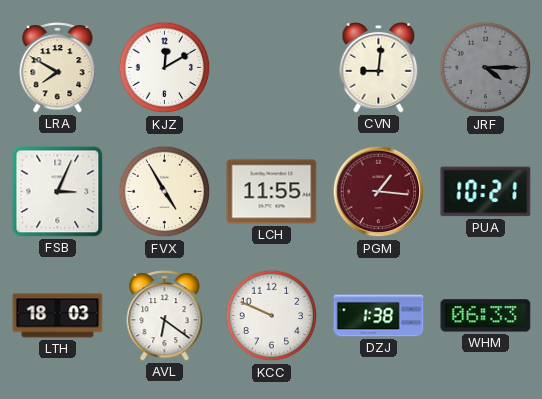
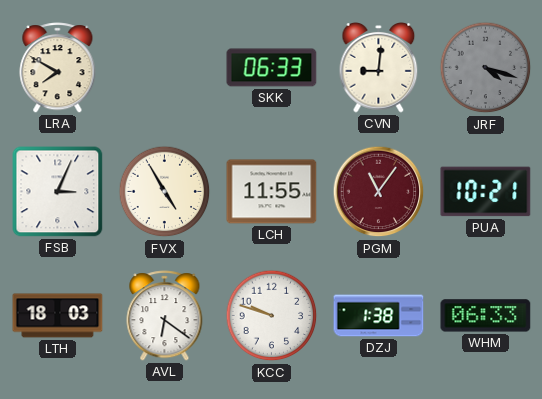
KJZ: 12:10 -> none (165, 68)
SKK: none -> 06:33 (272, 68)
JRF: 4:15 -> 4:18 (486, 68)
PGM: 1:16 -> 11:06 (379, 192)
KCC: 9:49 -> 9:48 (272, 316)
